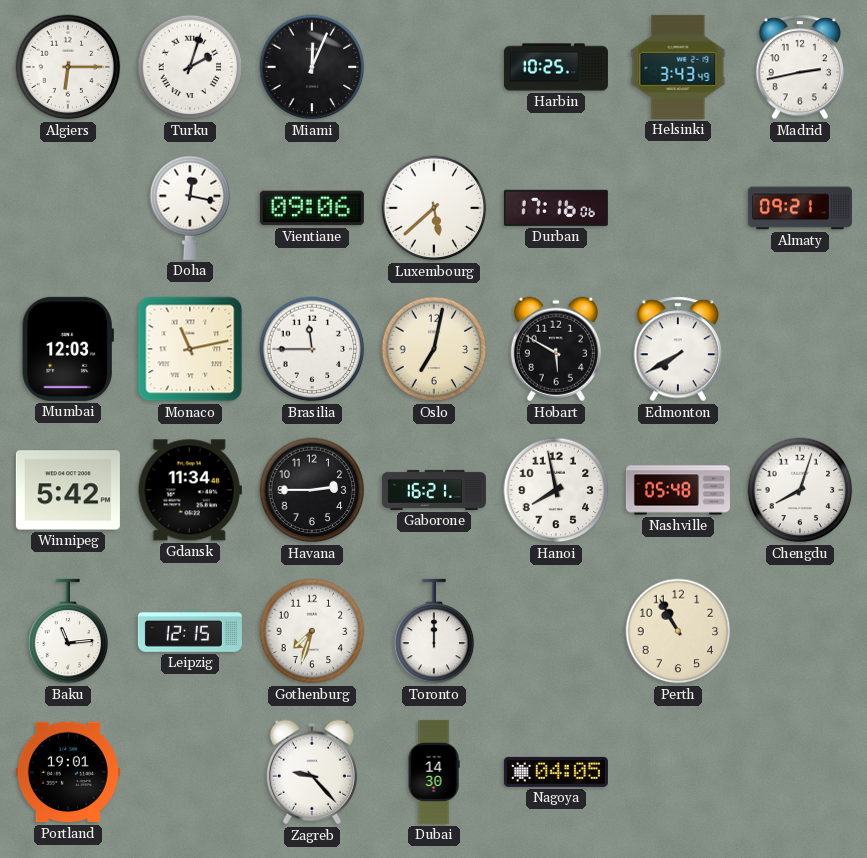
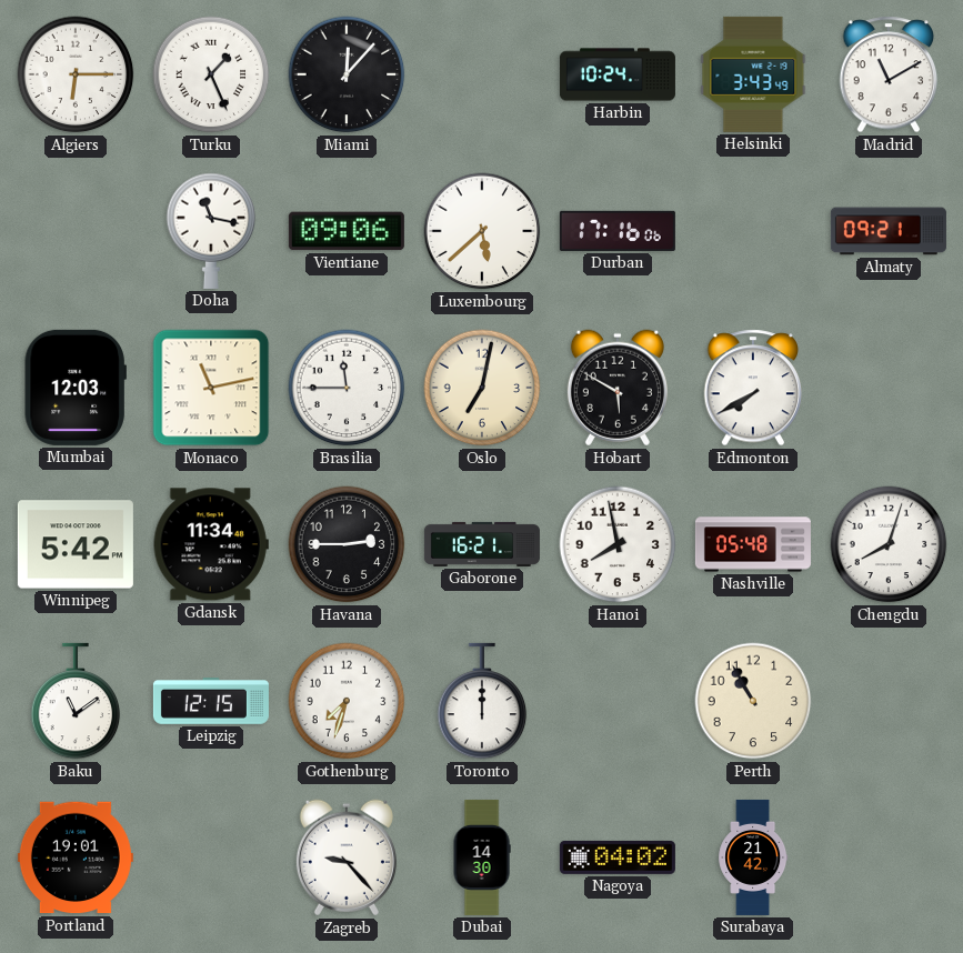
Turku: 2:03 -> 1:26 (211, 74)
Miami: 12:04 -> 12:07 (347, 74)
Harbin: 10:25 -> 10:24 (618, 74)
Madrid: 2:43 -> 11:10 (889, 74)
Doha: 12:17 -> 11:17 (211, 231)
Baku: 11:14 -> 11:09 (76, 701)
Nagoya: 04:05 -> 04:02 (618, 857)
Surabaya: none -> 21:42 (753, 857)
